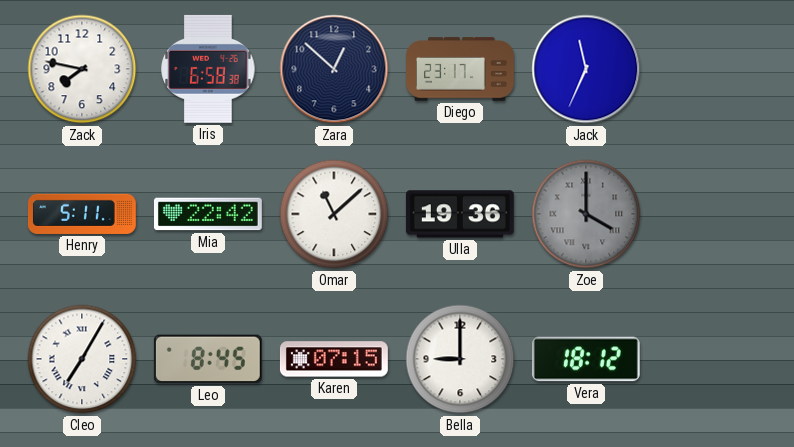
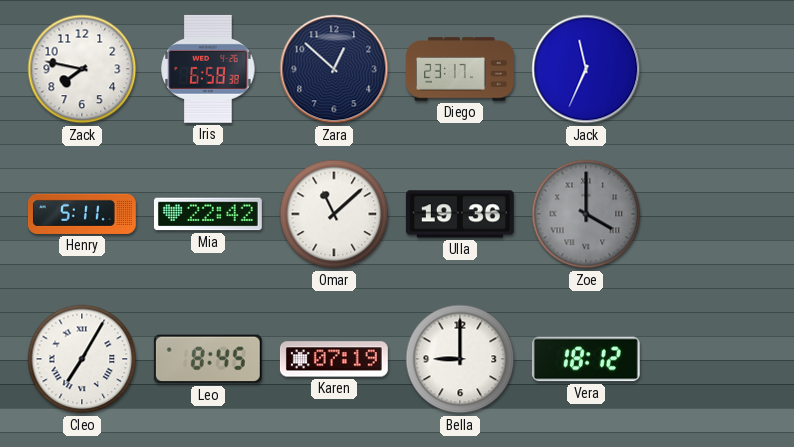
Karen: 07:15 -> 07:19 (334, 359)
